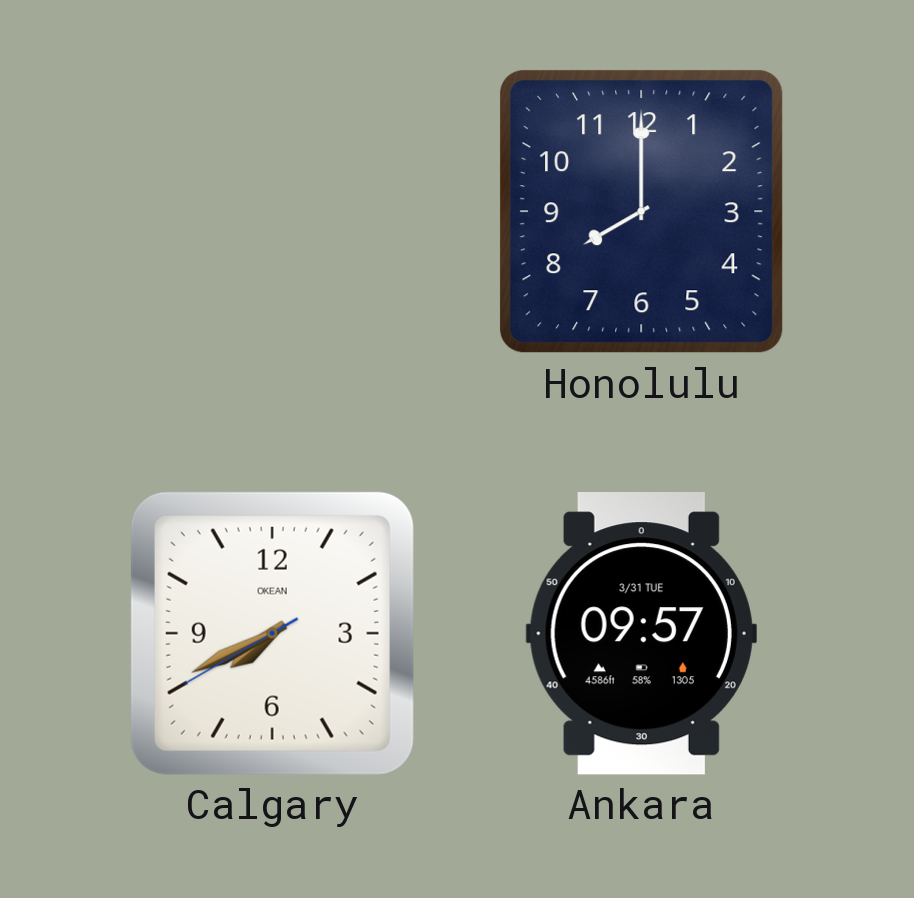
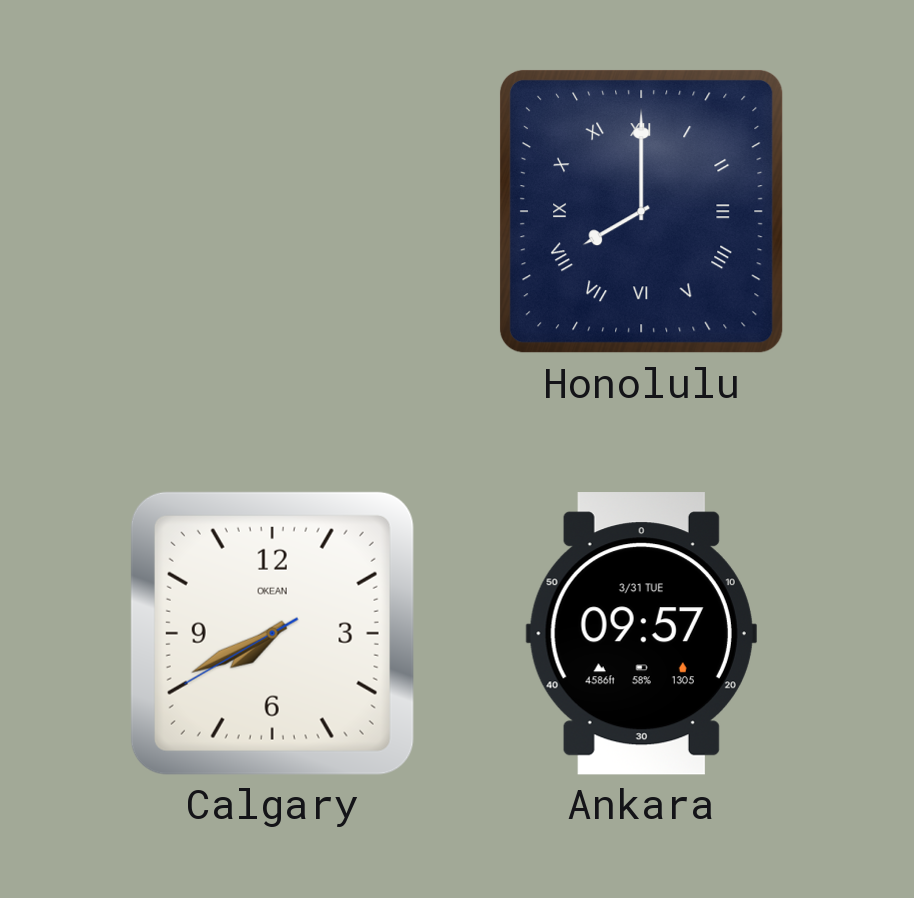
Honolulu numerals: Arabic -> Roman (641, 211)
